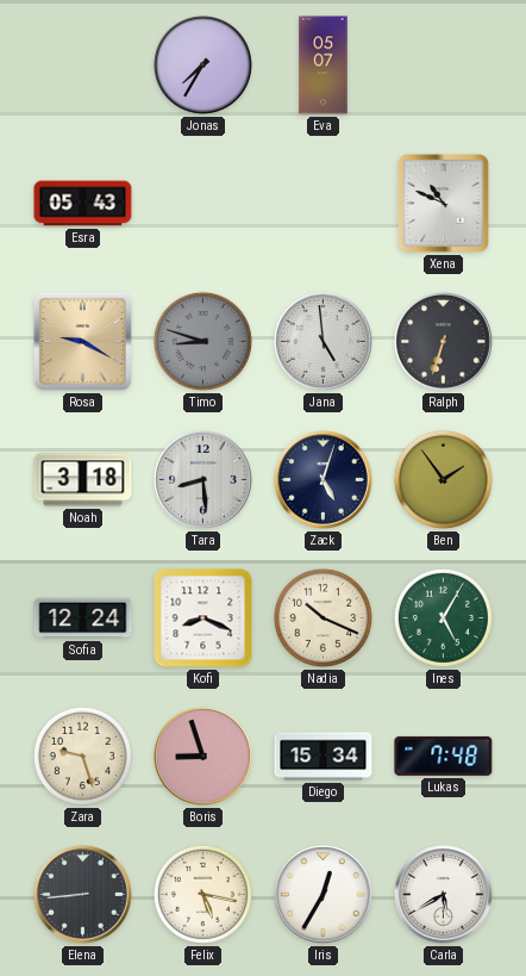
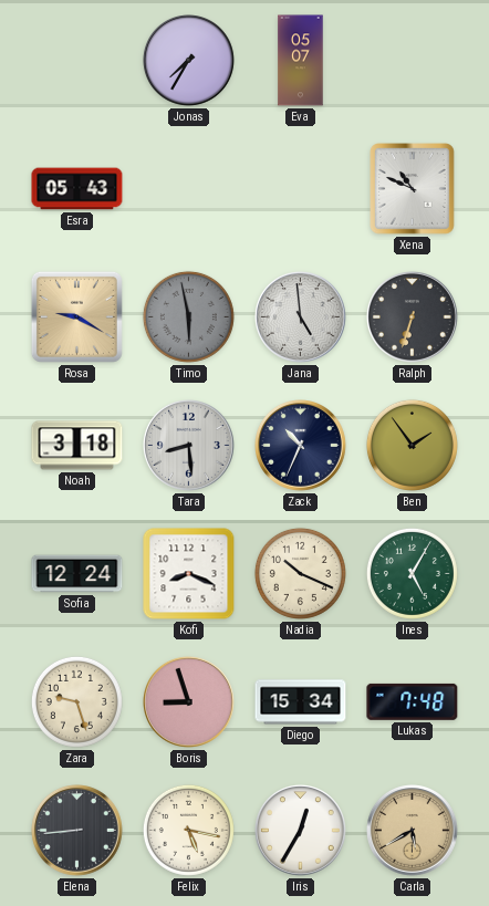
Timo: 8:48 -> 5:58 (188, 316)
Zack: 5:03 -> 10:34 (301, 446)
Carla dial: white -> champagne (413, 831)
